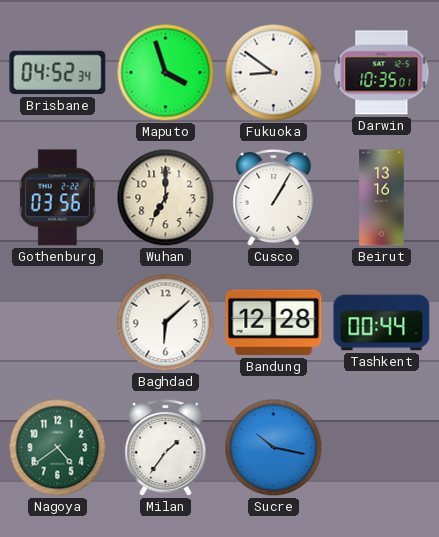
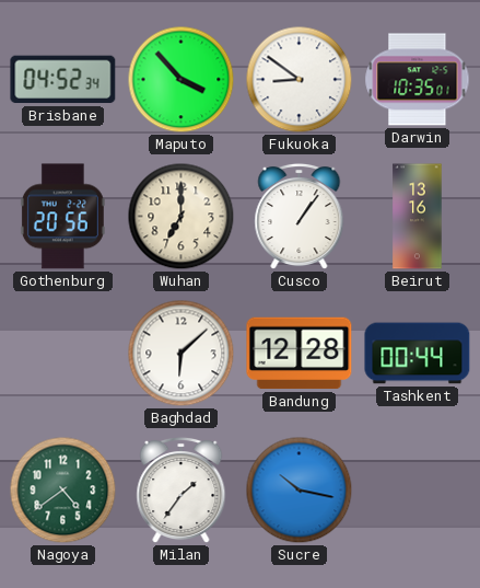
Maputo: 3:57 -> 3:53 (182, 80)
Gothenburg: 03:56 -> 20:56 (62, 217)
Cusco: 1:05 -> 1:06 (300, 217)
